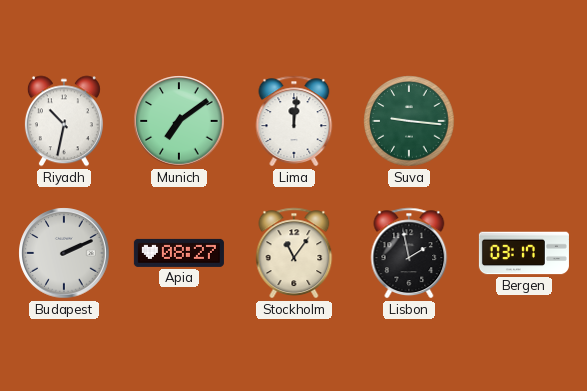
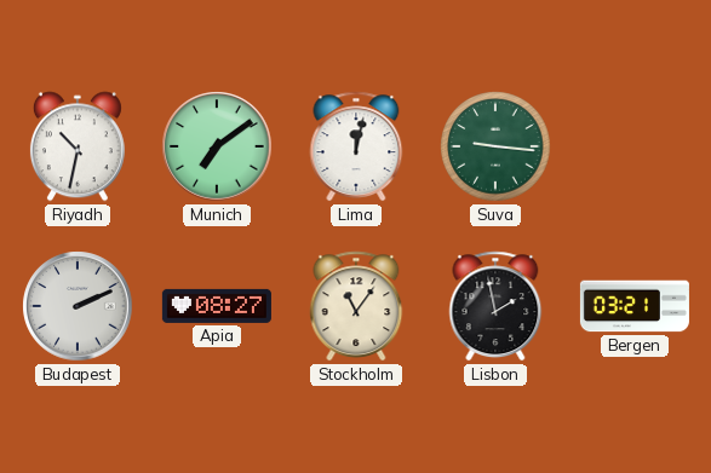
Lima: 12:01 -> 12:02 (356, 146)
Bergen: 03:17 -> 03:21 (635, 306)
